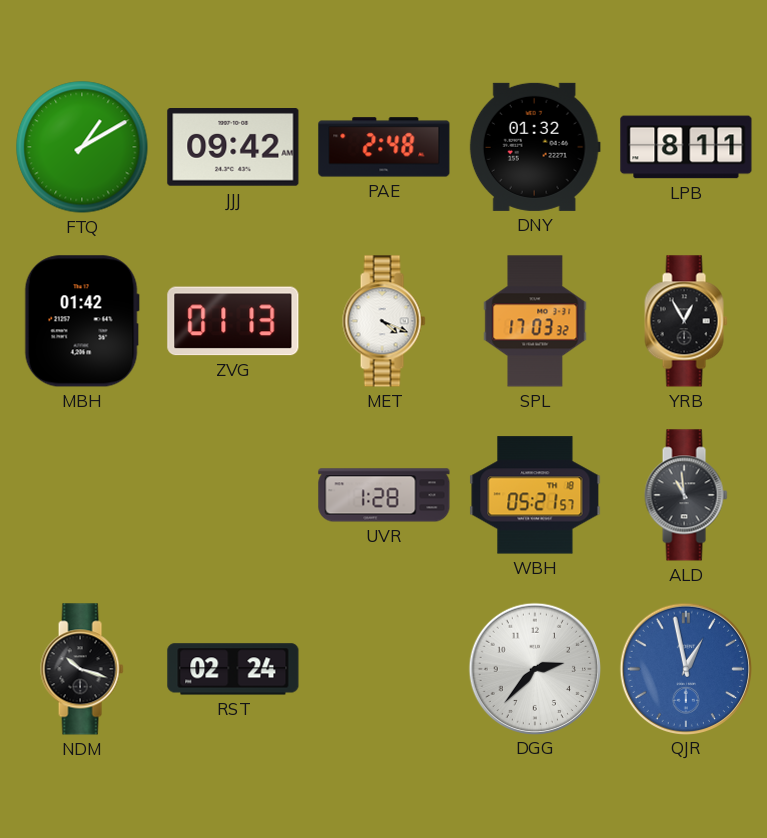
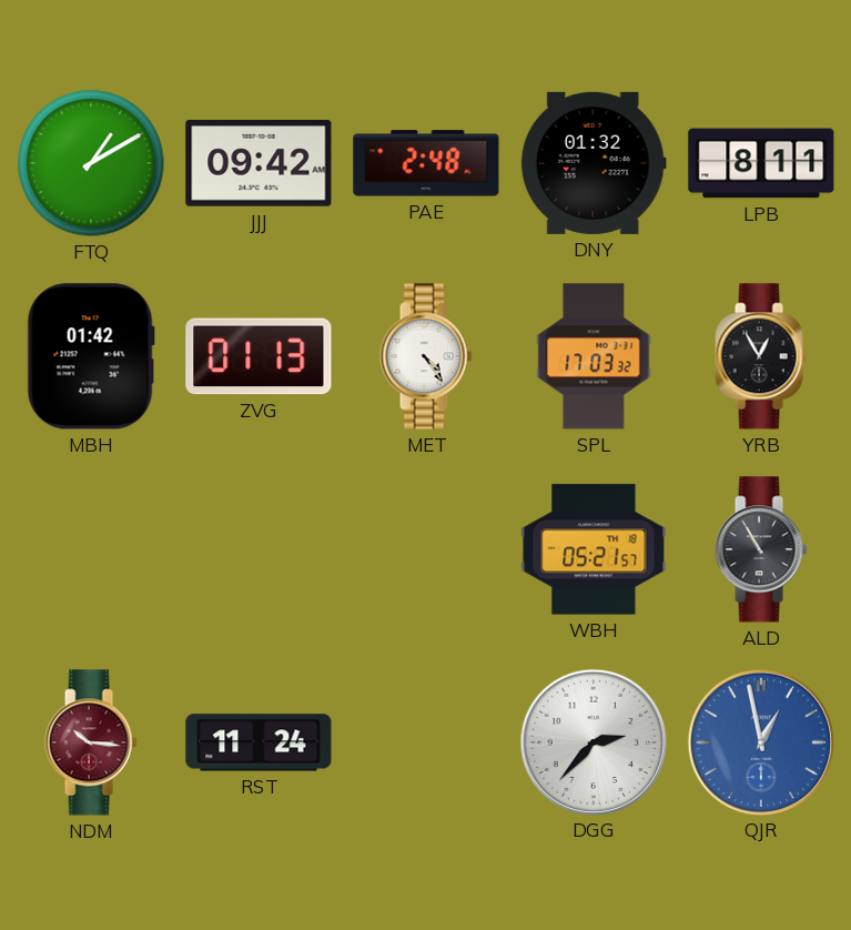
MET: 4:19 -> 4:24 (426, 356)
UVR: 1:28 -> none (384, 495)
ALD: 10:59 -> 10:55 (761, 549)
NDM: 10:18 -> 10:16 (91, 742)
NDM dial: black -> burgundy (91, 742)
RST: 02:24 -> 11:24 (259, 742)
